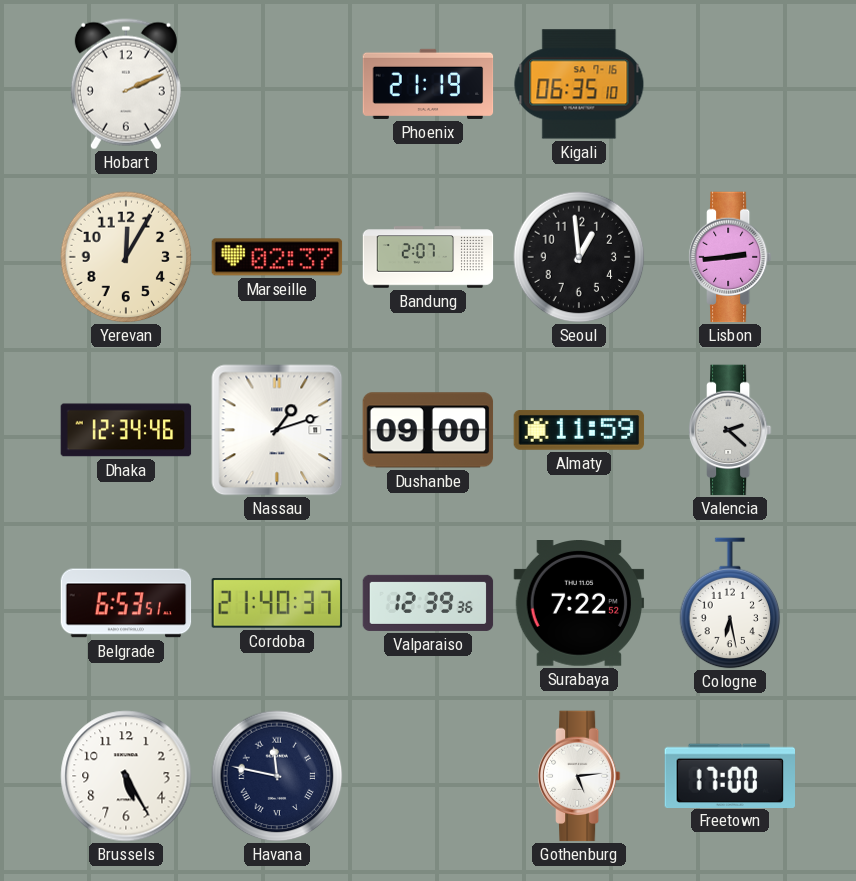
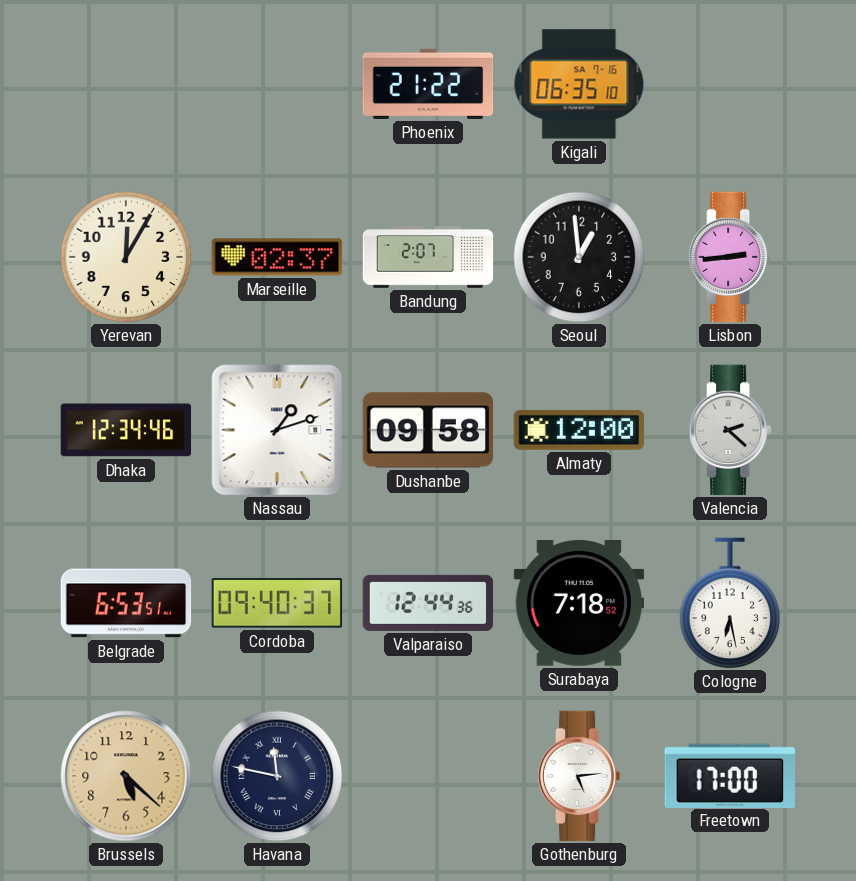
Hobart: 2:11 -> none (126, 84)
Phoenix: 21:19 -> 21:22 (428, 84)
Dushanbe: 09:00 -> 09:58 (428, 430)
Almaty: 11:59 -> 12:00 (579, 431)
Cordoba: 21:40 -> 09:40 (277, 603)
Valparaiso: 12:39 -> 12:44 (428, 603)
Surabaya: 7:22 -> 7:18 (579, 604)
Brussels: 5:25 -> 5:22 (126, 776)
Brussels dial: white -> champagne (126, 776)
